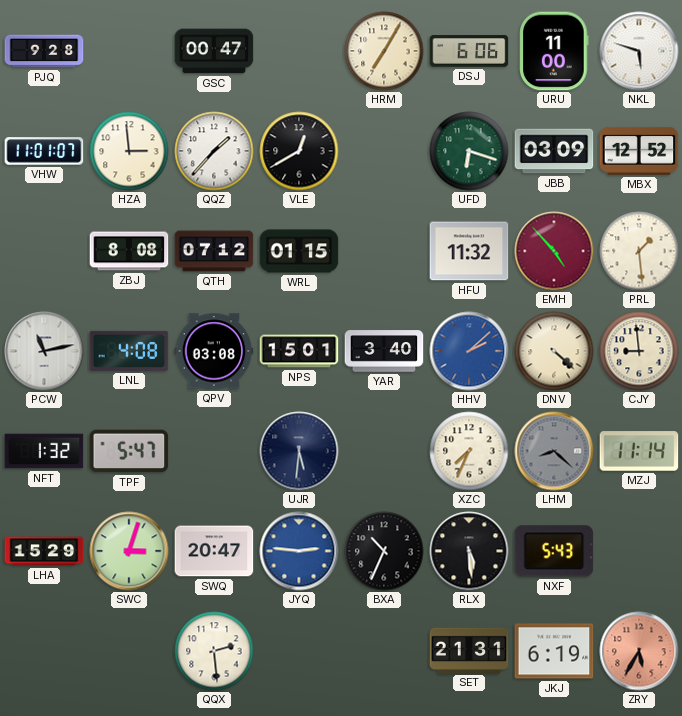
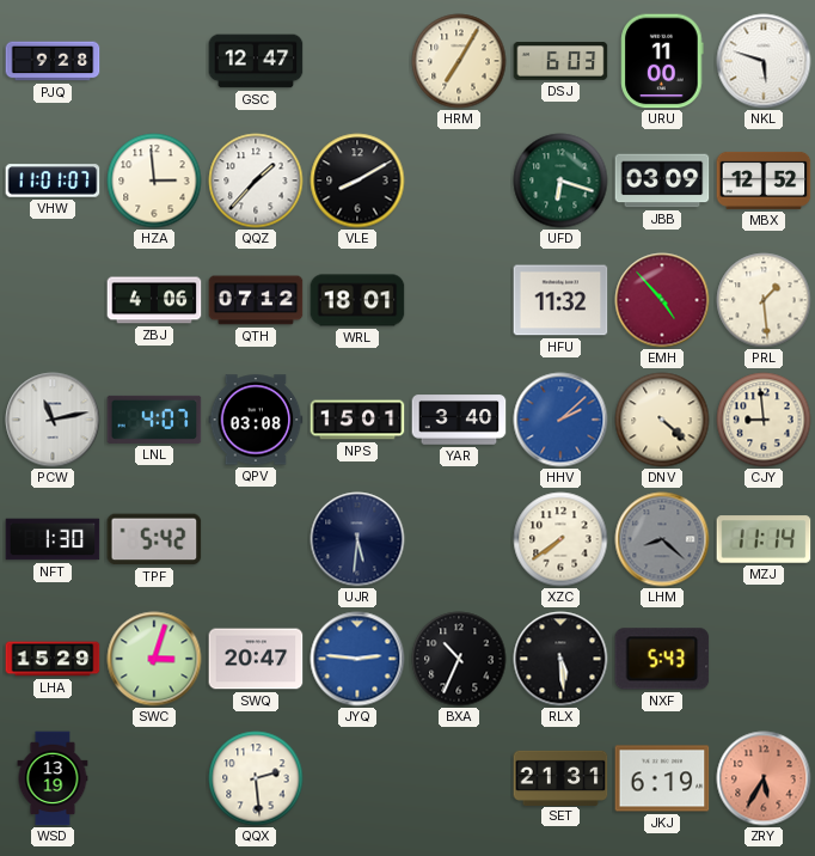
GSC: 00:47 -> 12:47 (256, 61)
DSJ: 6:06 -> 6:03 (560, 61)
VLE: 12:40 -> 8:10 (357, 181)
ZBJ: 8:08 -> 4:06 (154, 300)
WRL: 01:15 -> 18:01 (357, 300)
LNL: 4:08 -> 4:07 (154, 420)
NFT: 1:32 -> 1:30 (53, 539)
TPF: 5:47 -> 5:42 (154, 539)
XZC: 7:34 -> 7:39 (560, 539)
WSD: none -> 13:19 (53, 778)
